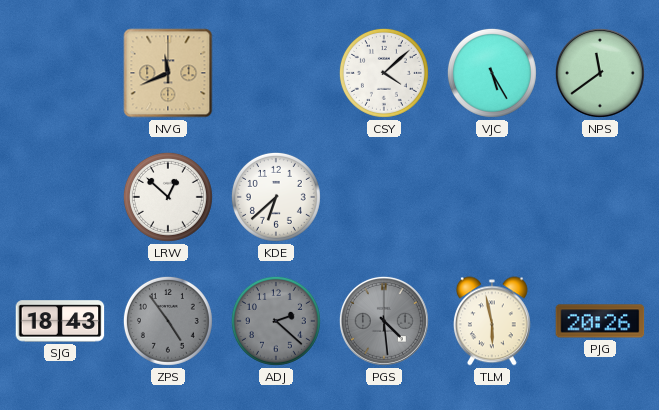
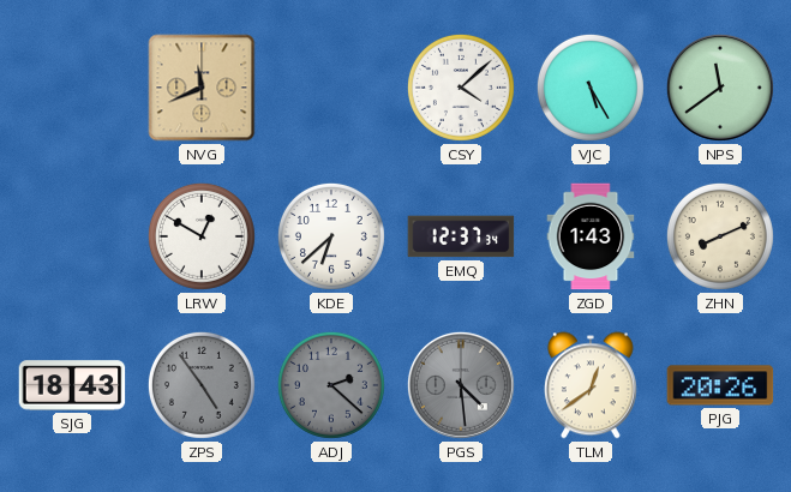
LRW: 12:52 -> 12:50 (202, 236)
EMQ: none -> 12:37 (461, 236)
ZGD: none -> 1:43 (591, 236)
ZHN: none -> 8:11 (720, 236)
TLM: 5:58 -> 12:39 (591, 385)
